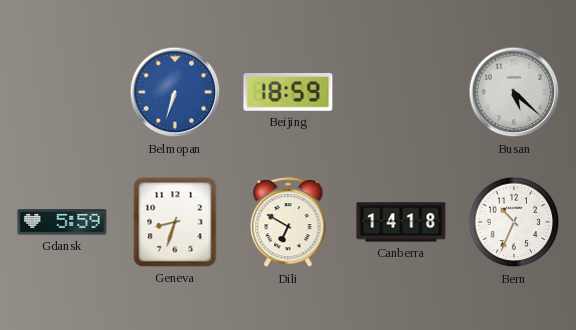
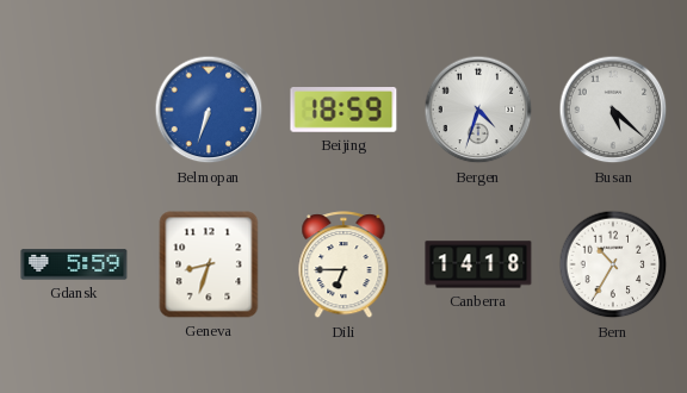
Bergen: none -> 4:33 (478, 110)
Dili: 6:50 -> 6:45 (343, 266)
Bern: 10:34 -> 10:35 (613, 264)
